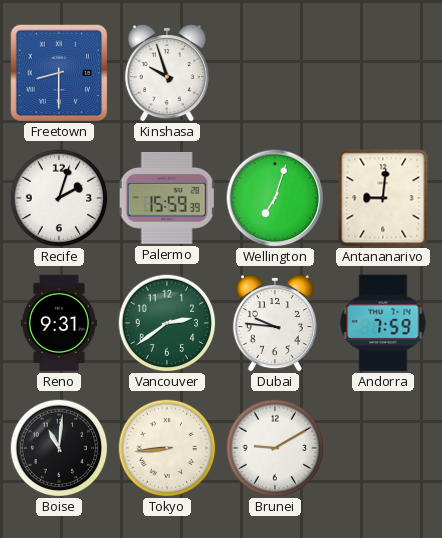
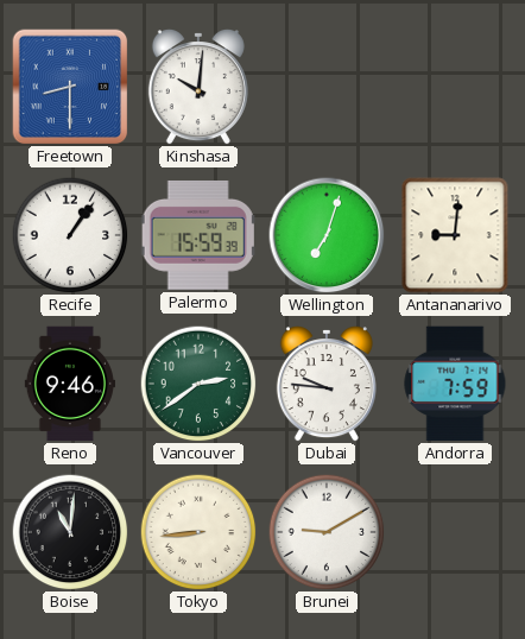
Kinshasa: 9:57 -> 10:01 (198, 88)
Recife: 2:03 -> 1:06 (70, 235)
Reno: 9:31 -> 9:46 (70, 384)
